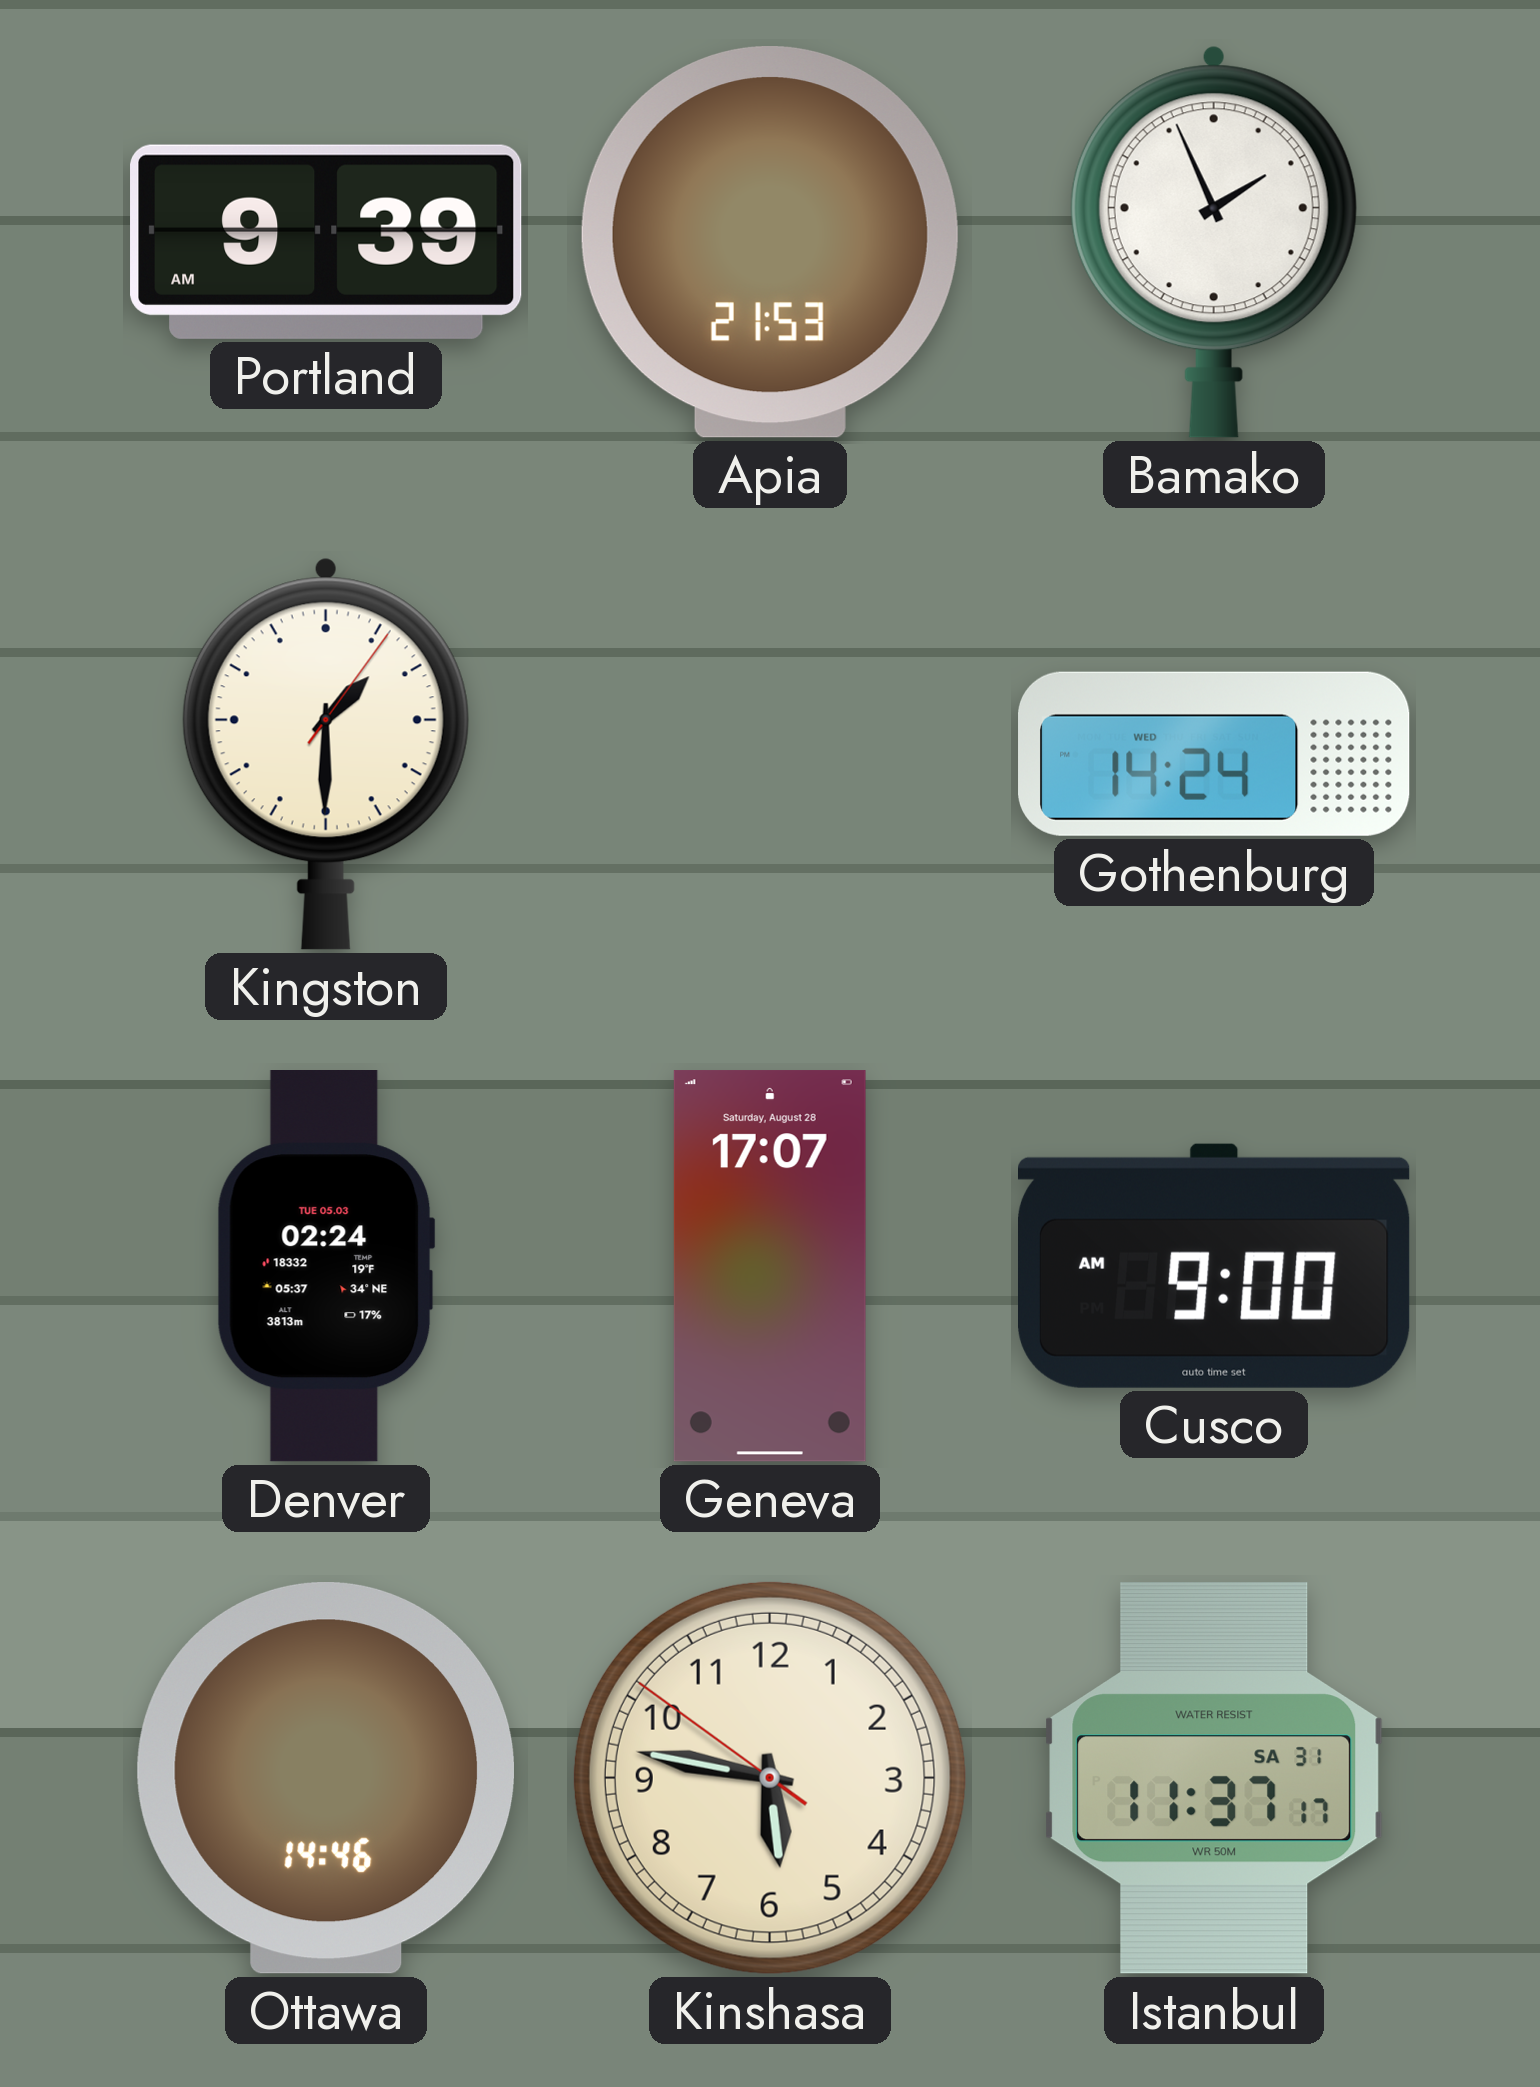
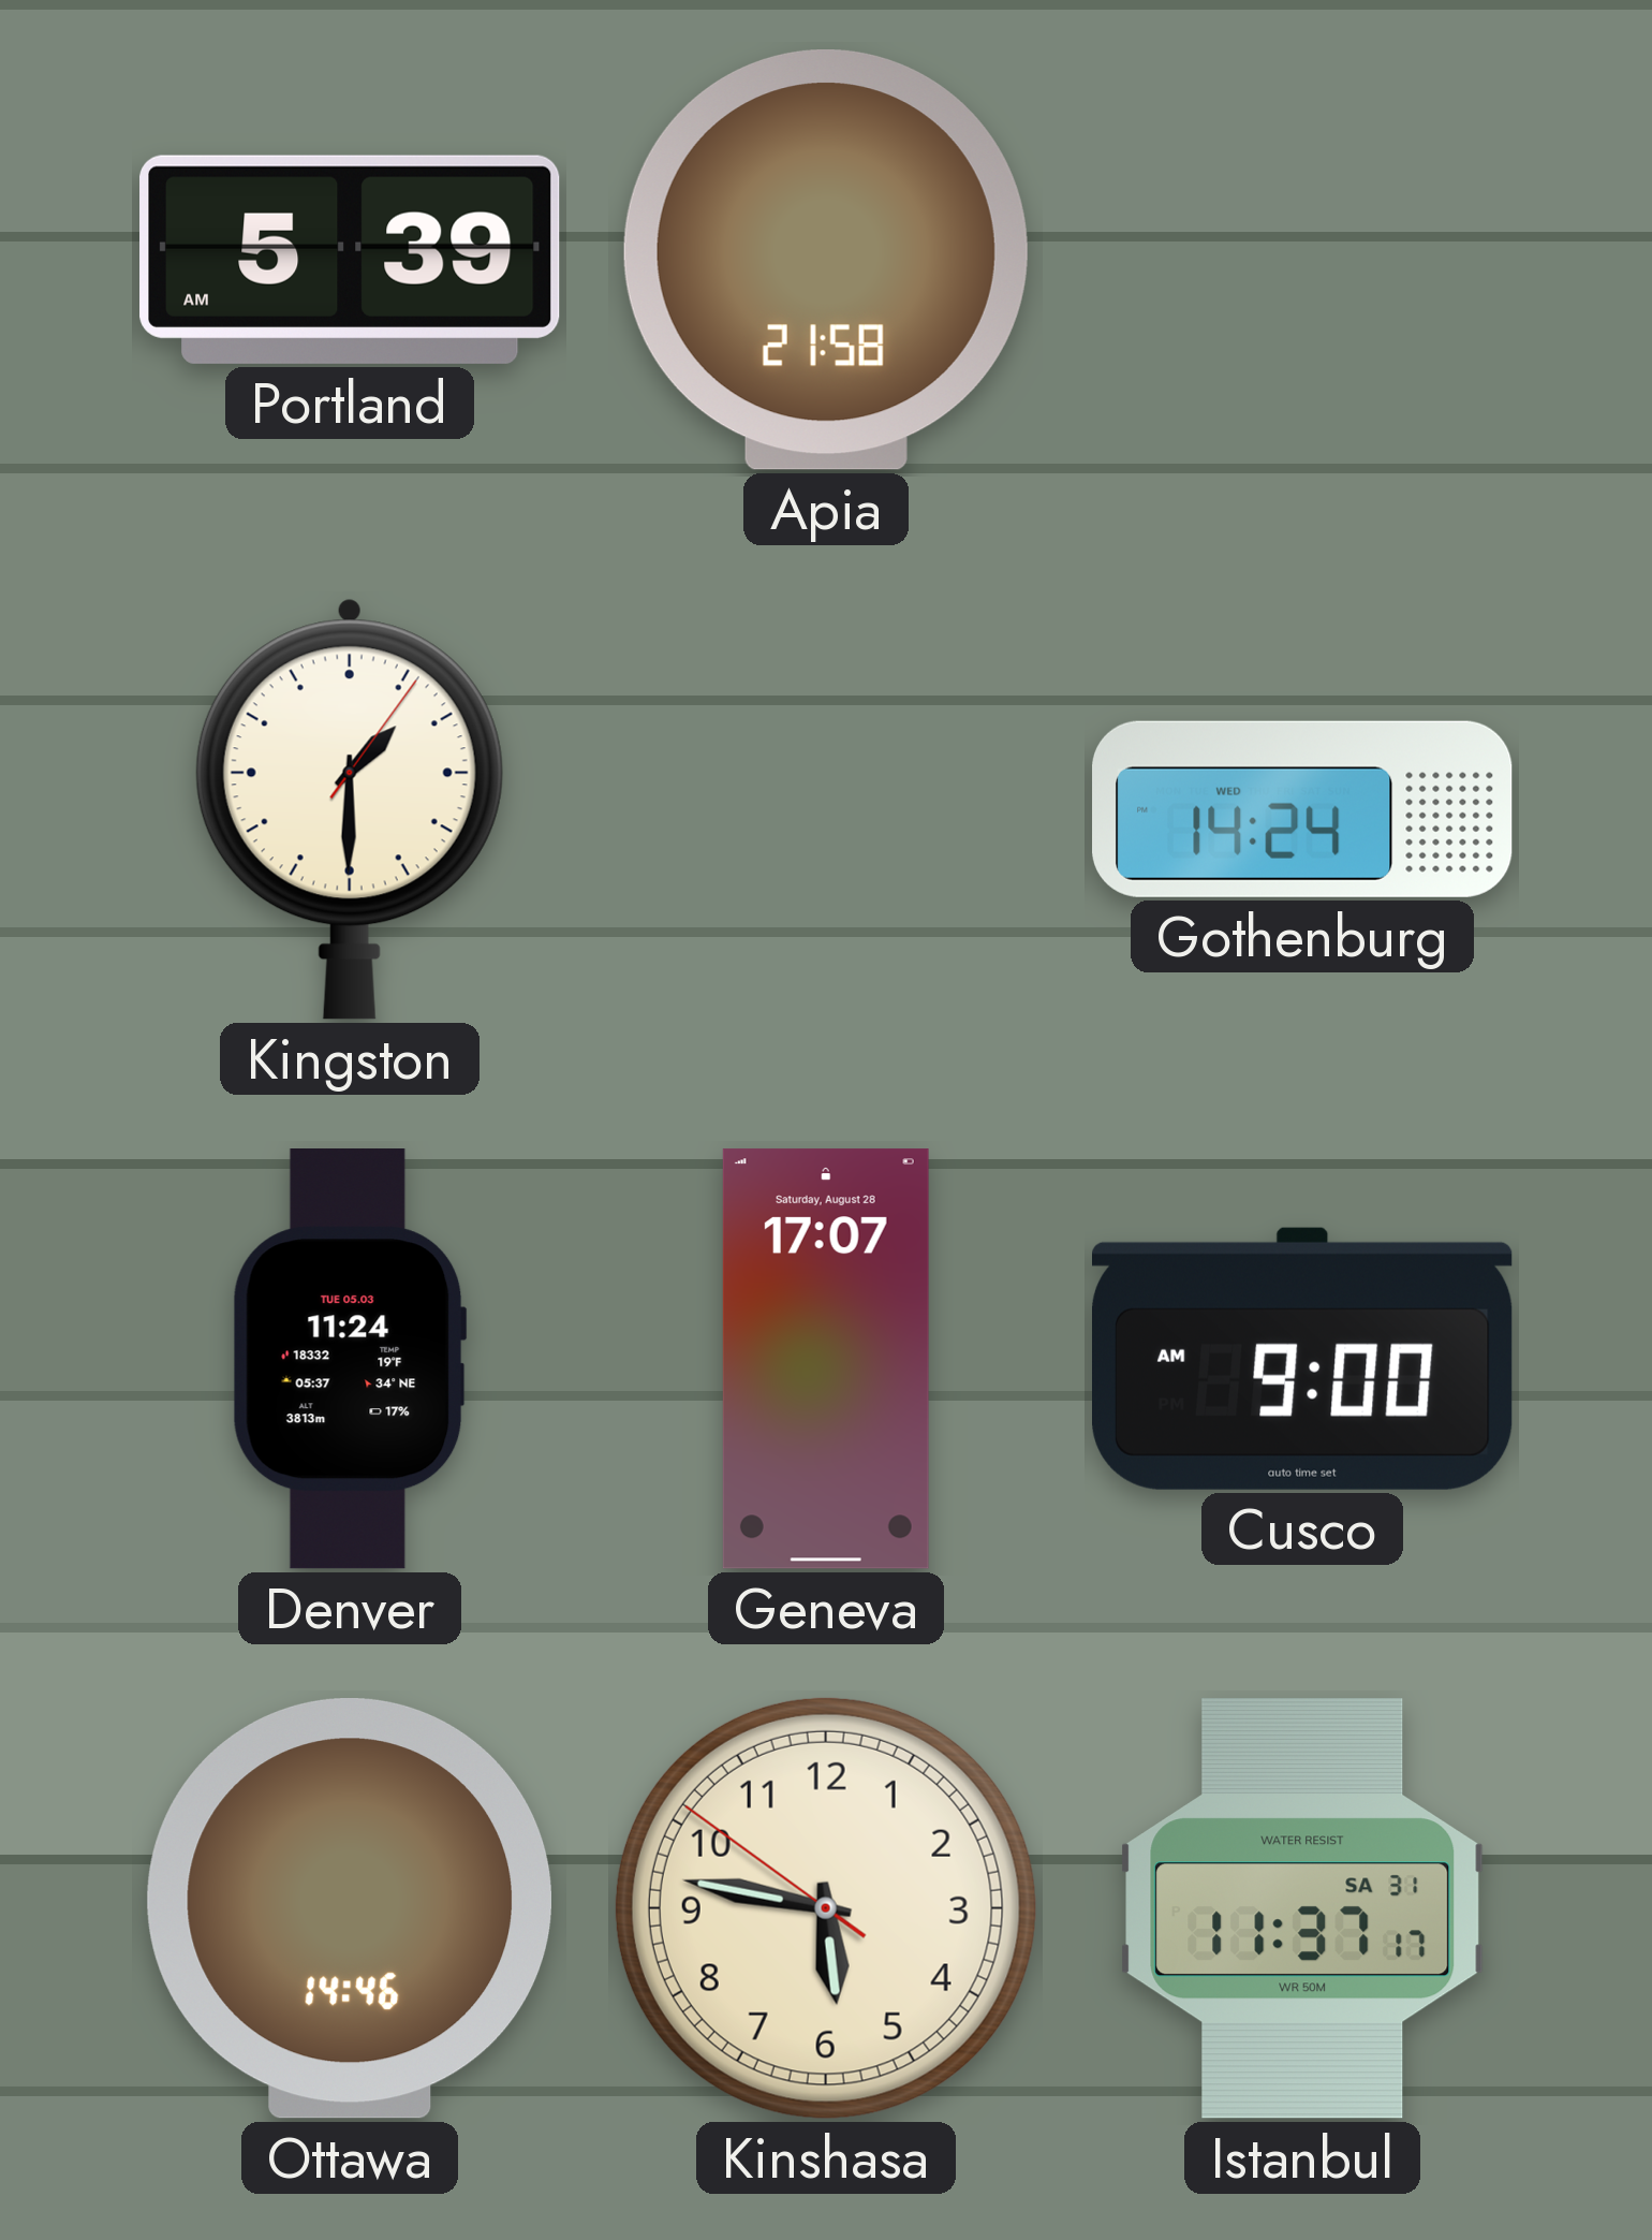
Portland: 9:39 -> 5:39 (350, 260)
Apia: 21:53 -> 21:58 (826, 261)
Bamako: 1:56 -> none (1214, 242)
Denver: 02:24 -> 11:24 (350, 1360)
